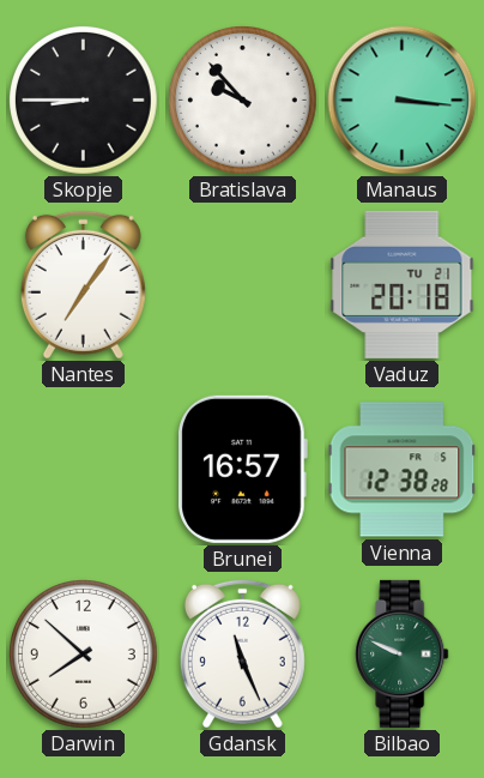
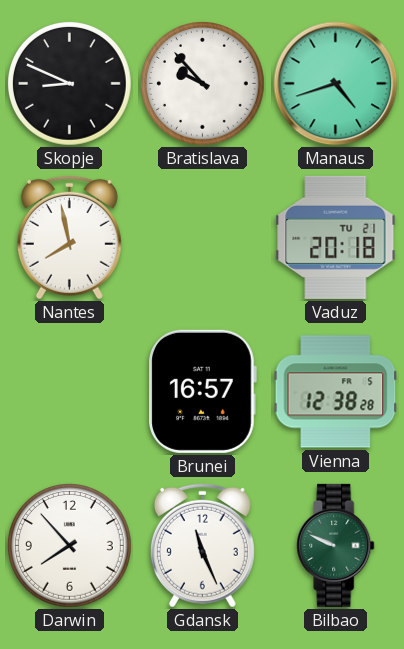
Skopje: 8:45 -> 8:49 (70, 84)
Manaus: 3:16 -> 4:42 (336, 84)
Nantes: 7:06 -> 7:58 (69, 237)
Darwin: 7:52 -> 7:53 (70, 546)
